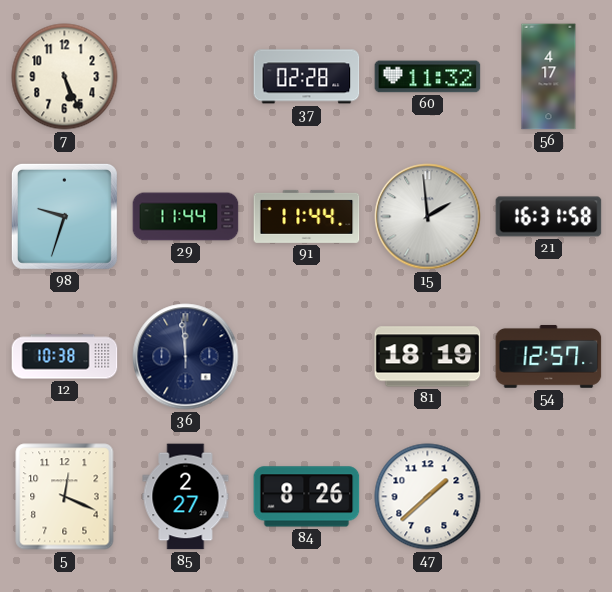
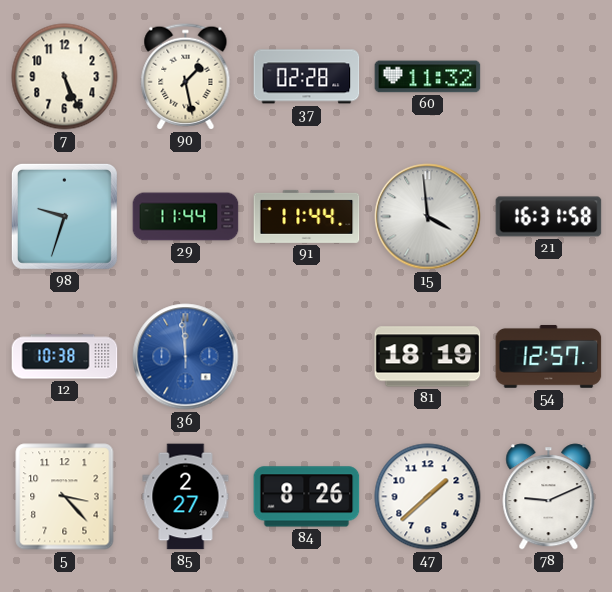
90: none -> 1:28 (186, 77)
56: 4:17 -> none (549, 77)
15: 1:59 -> 3:59 (428, 217)
36 dial: navy -> blue (186, 357)
5: 12:19 -> 3:23 (65, 497)
78: none -> 9:11 (549, 497)
